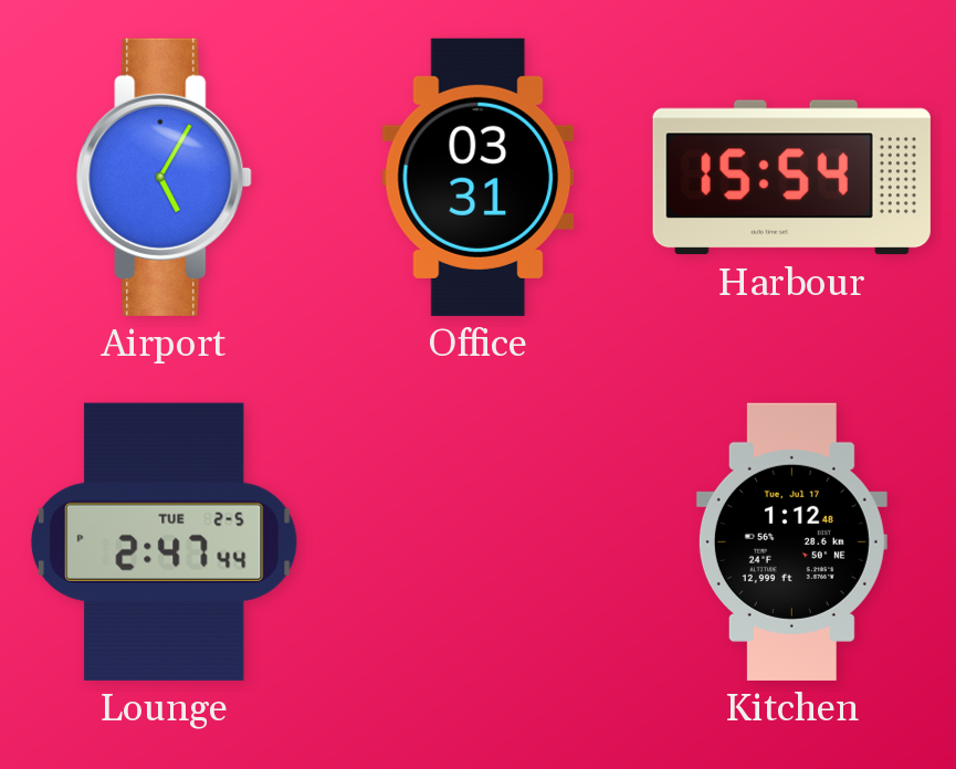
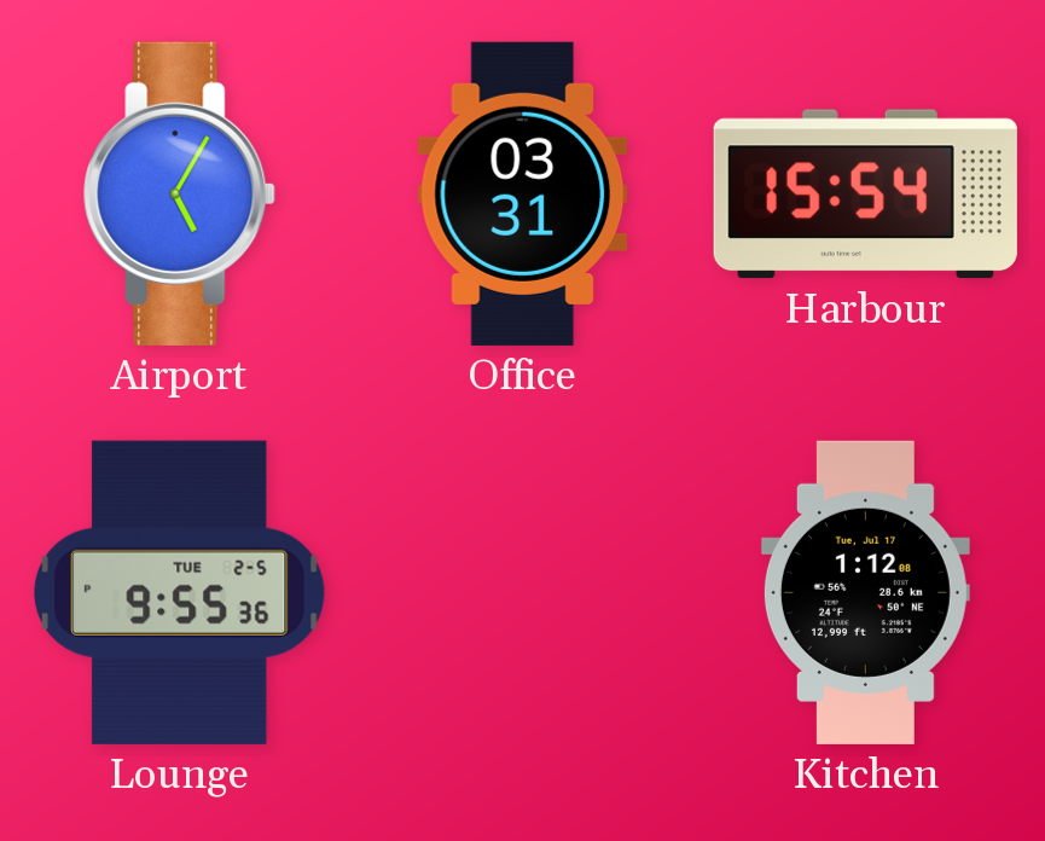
Lounge: 2:47 -> 9:55 (180, 592)
Kitchen: 1:12:48 -> 1:12:08 (865, 592)
